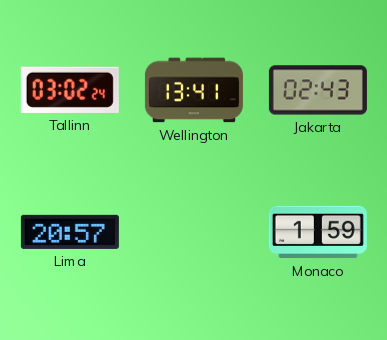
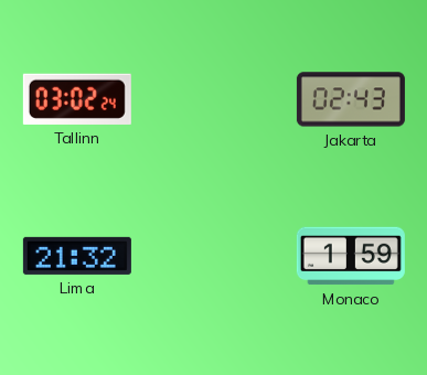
Wellington: 13:41 -> none (194, 90)
Lima: 20:57 -> 21:32 (77, 256)
